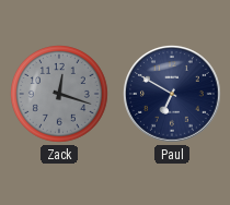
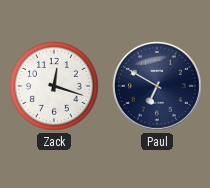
Zack dial: grey -> white (55, 87)
